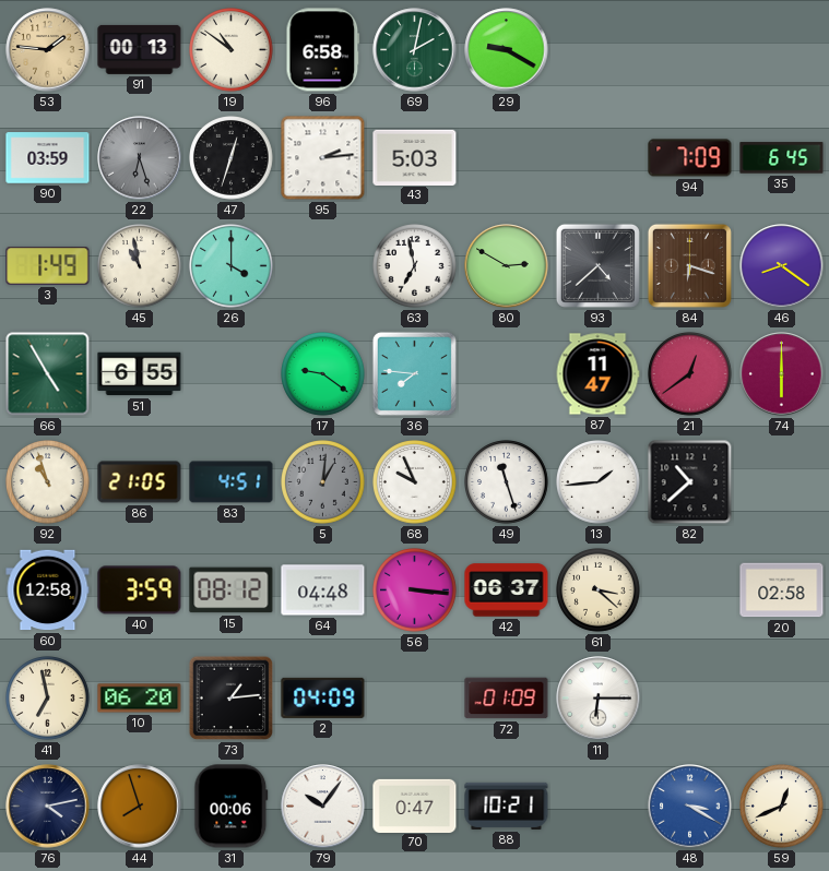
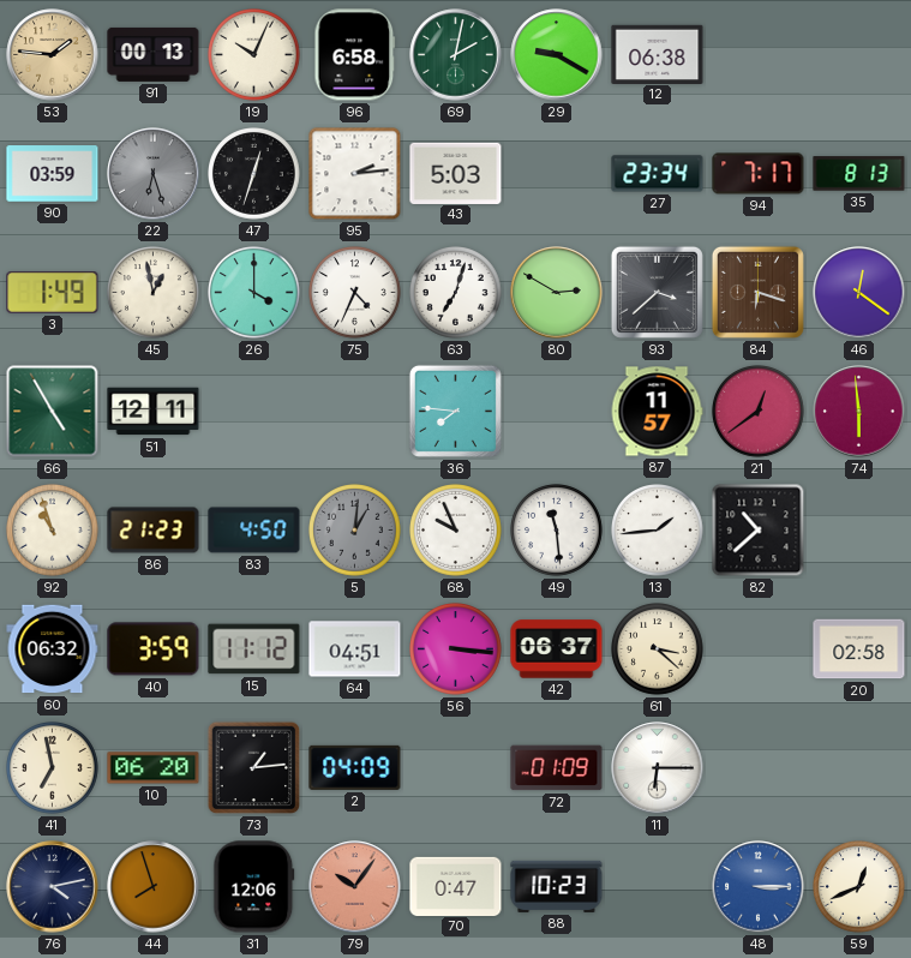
19: 10:51 -> 10:04 (254, 55)
12: none -> 06:38 (658, 54)
27: none -> 23:34 (658, 174)
94: 7:09 -> 7:17 (759, 174)
35: 6:45 -> 8:13 (859, 174)
45: 10:58 -> 12:58 (154, 293)
75: none -> 4:34 (355, 293)
63: 6:58 -> 7:03 (456, 293)
93: 4:38 -> 3:38 (657, 292)
46: 8:21 -> 12:21 (859, 293)
51: 6:55 -> 12:11 (154, 412)
17: 9:21 -> none (323, 374)
87: 11:47 -> 11:57 (657, 412)
74: 6:00 -> 5:59 (859, 412)
86: 21:05 -> 21:23 (154, 531)
83: 4:51 -> 4:50 (254, 531)
49: 11:27 -> 11:29 (557, 531)
60: 12:58 -> 06:32 (53, 649)
15: 08:12 -> 11:12 (254, 649)
64: 04:48 -> 04:51 (355, 649)
31: 00:06 -> 12:06 (254, 887)
79 dial: white -> salmon (355, 887)
88: 10:21 -> 10:23 (557, 886)
48: 3:20 -> 3:15 (759, 887)
